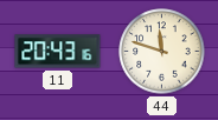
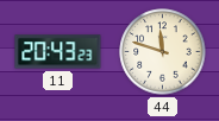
11: 20:43:16 -> 20:43:23 (58, 52)
